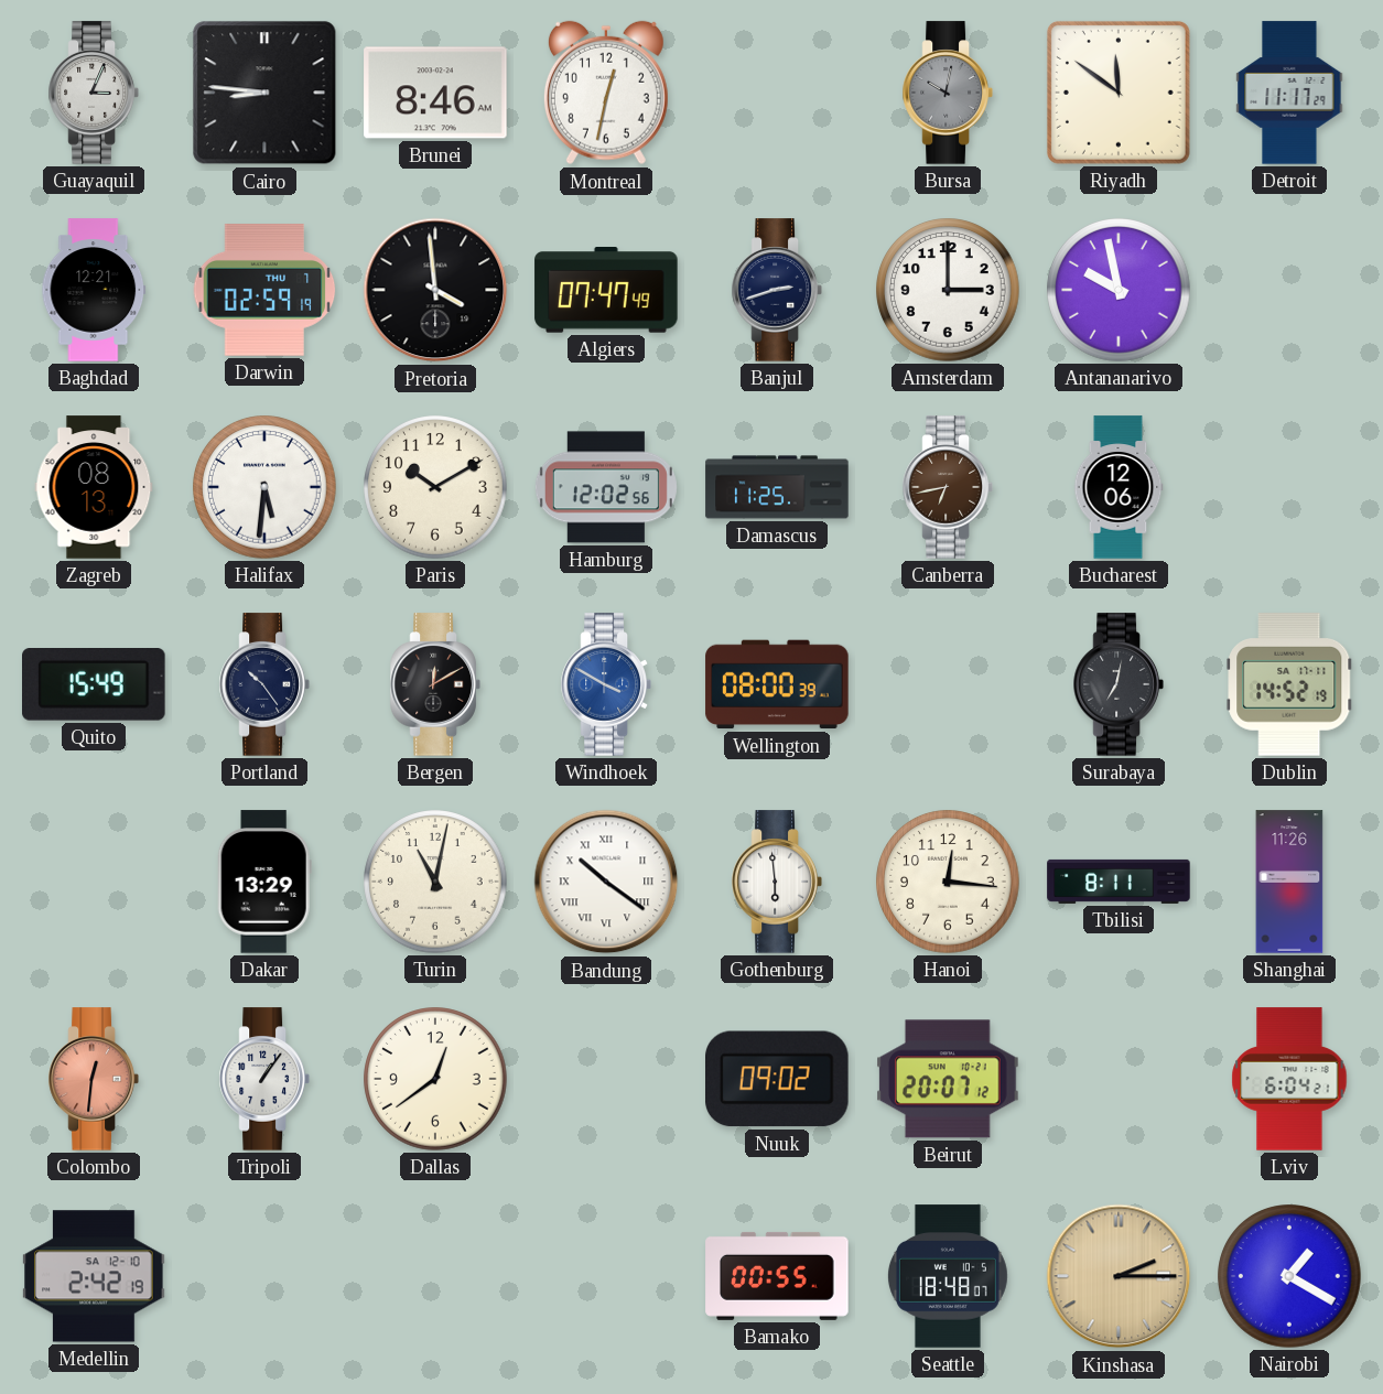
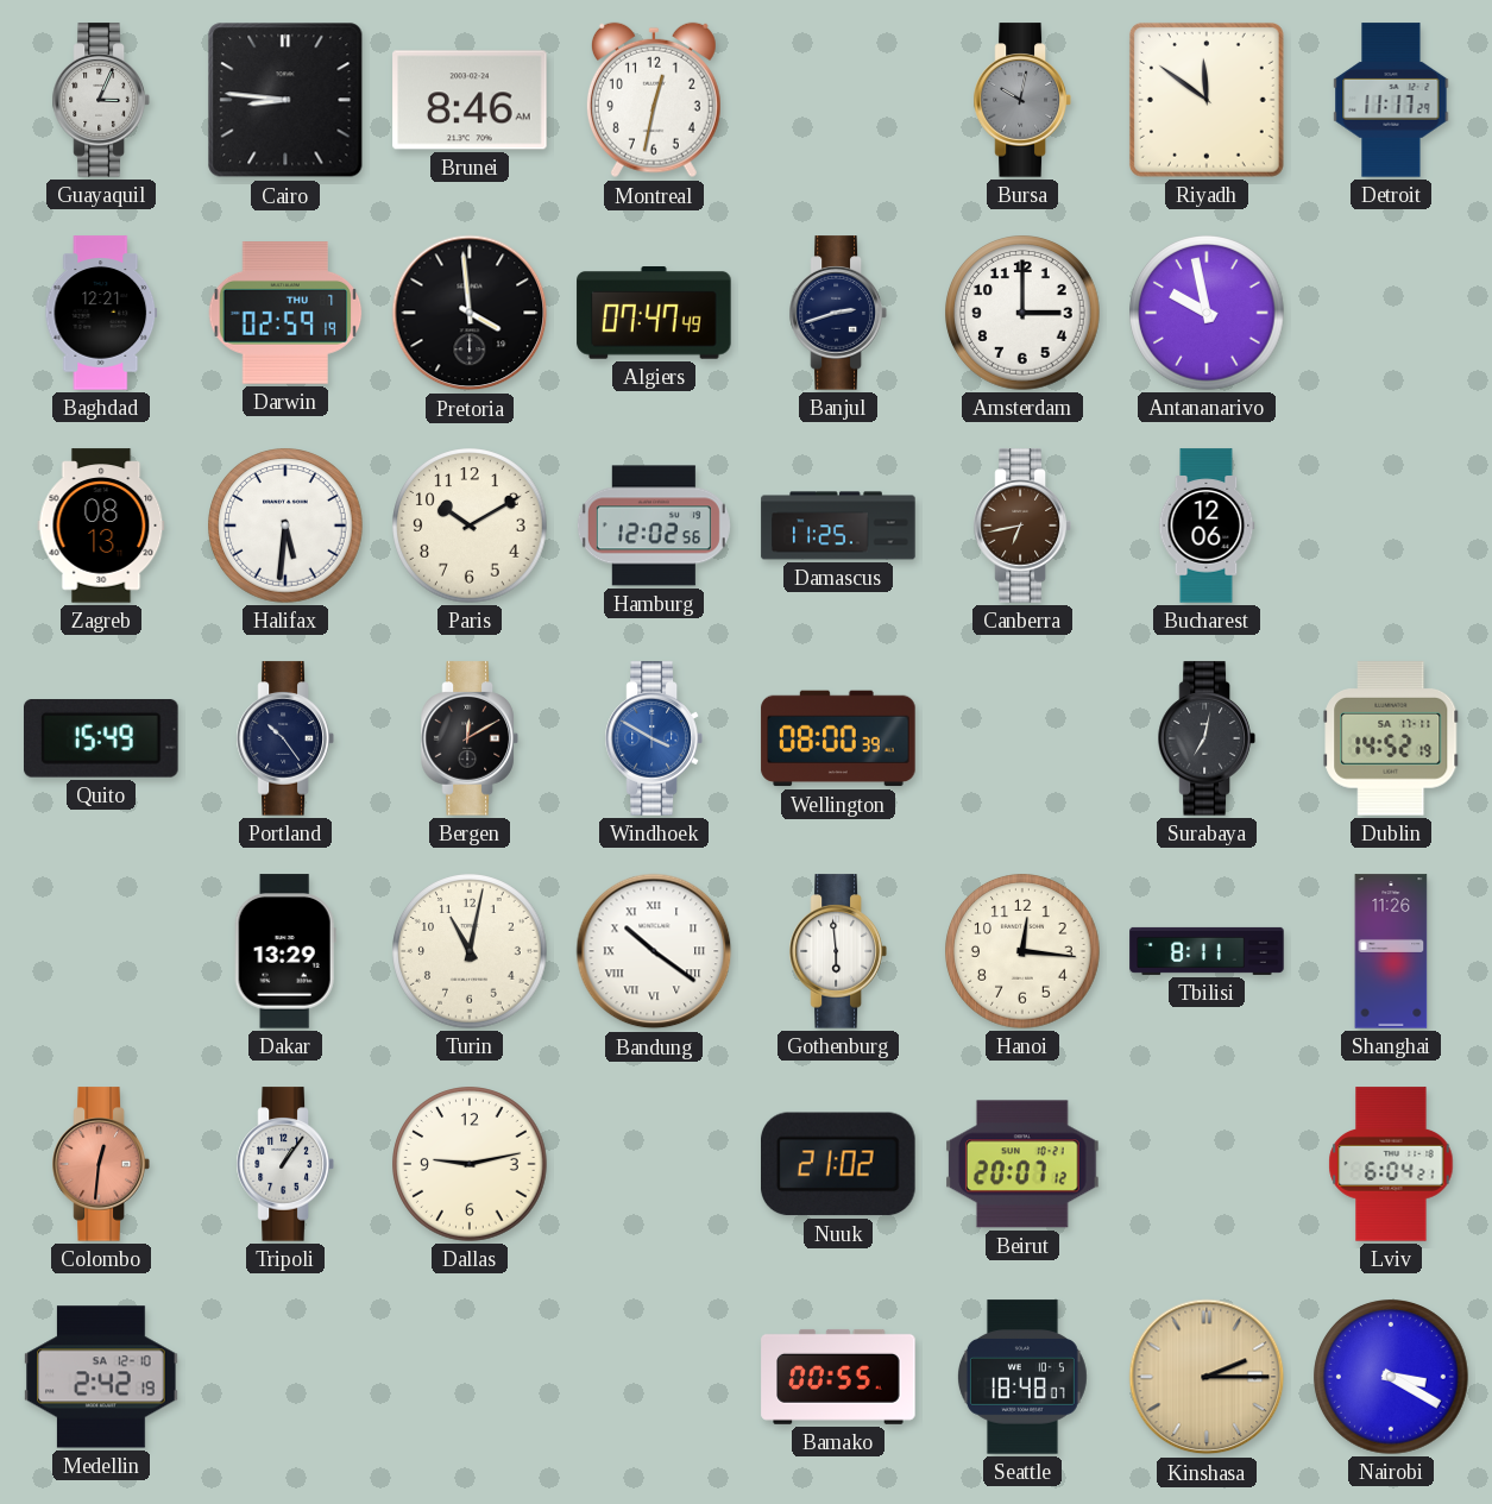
Dallas: 12:39 -> 9:13 (470, 1164)
Nuuk: 09:02 -> 21:02 (839, 1164)
Nairobi: 1:20 -> 3:20 (1391, 1377)
